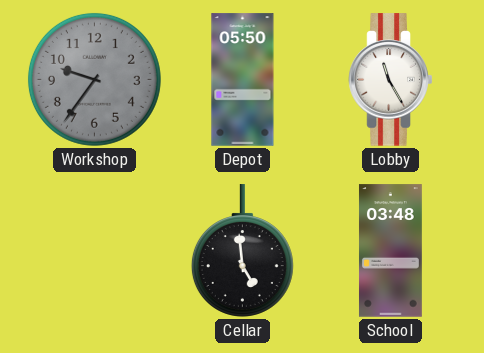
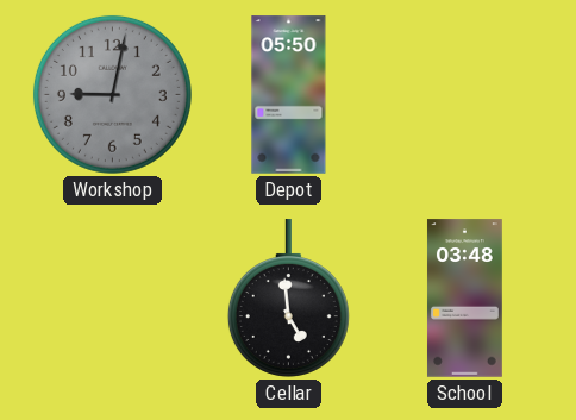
Workshop: 9:36 -> 9:02 (112, 94)
Lobby: 11:25 -> none (391, 80)
